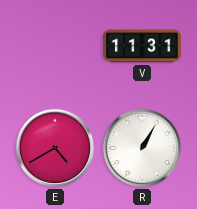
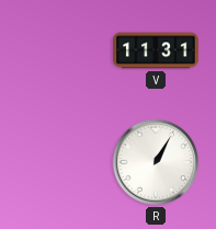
E: 4:40 -> none (55, 148)
